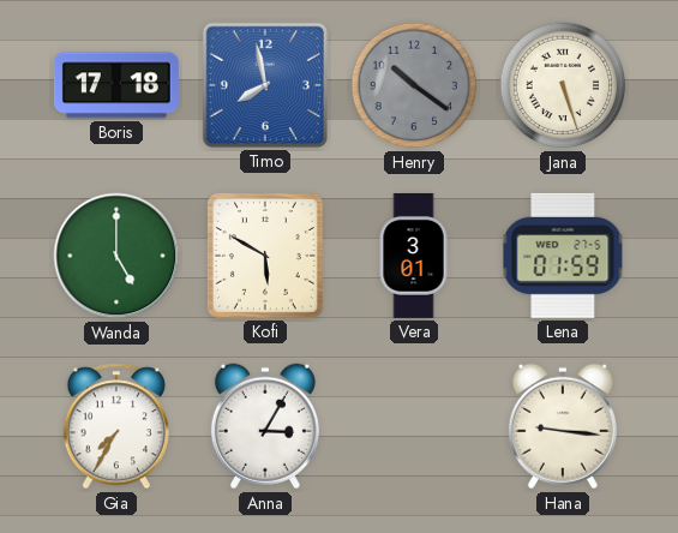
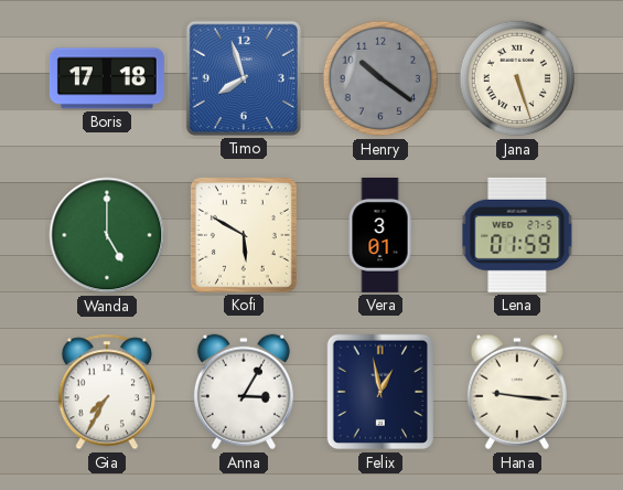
Timo: 7:58 -> 7:57 (244, 78)
Felix: none -> 12:58 (379, 392)
